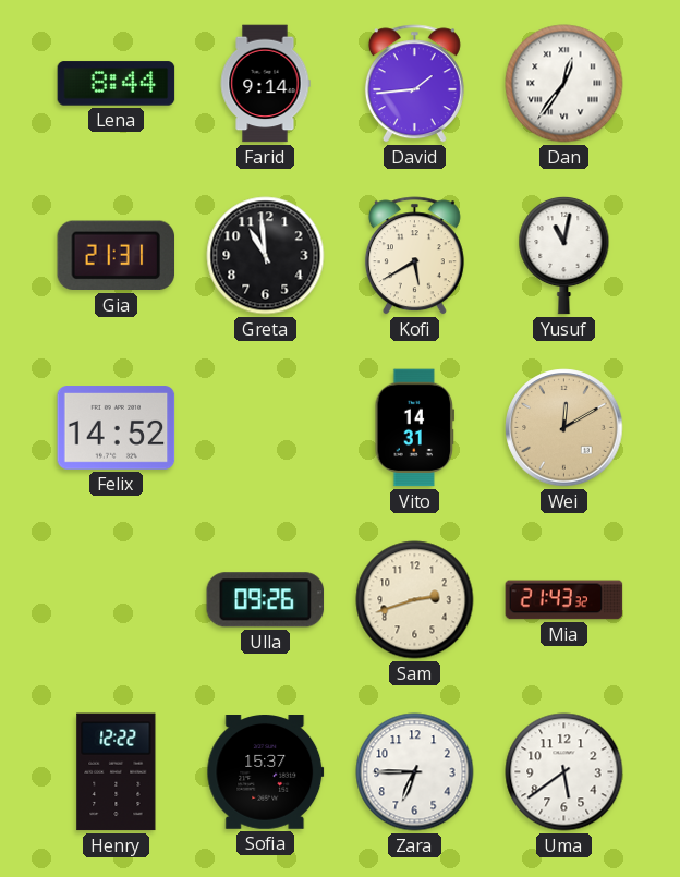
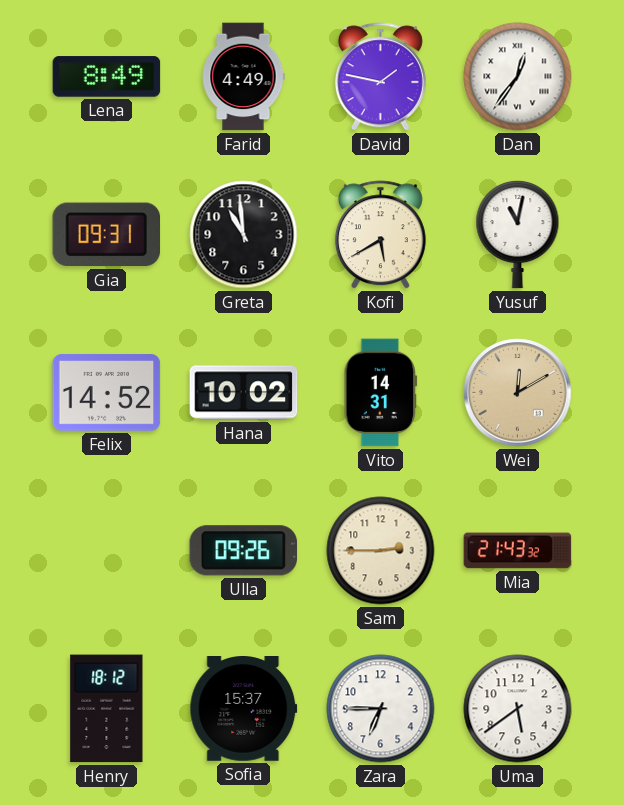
Lena: 8:44 -> 8:49 (107, 77)
Farid: 9:14 -> 4:49 (243, 77)
David: 1:44 -> 1:47 (380, 77)
Gia: 21:31 -> 09:31 (107, 235)
Hana: none -> 10:02 (244, 393)
Sam: 2:42 -> 2:45 (381, 551)
Henry: 12:22 -> 18:12 (107, 709)
